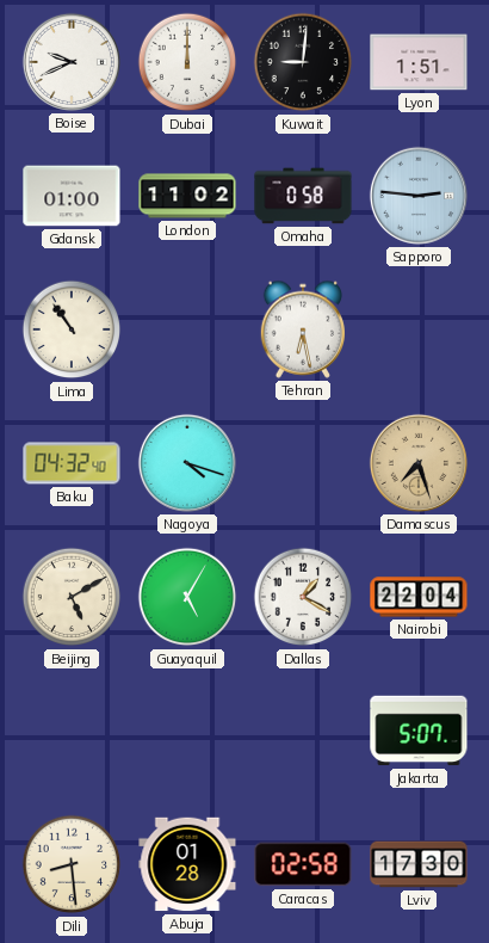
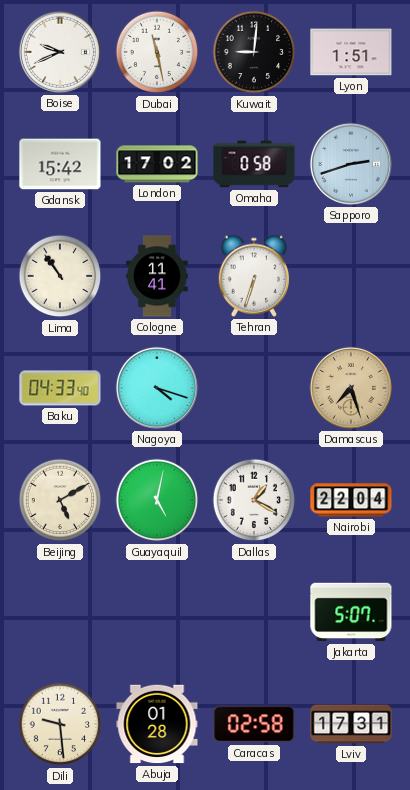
Dubai: 12:00 -> 11:28 (157, 52)
Gdansk: 01:00 -> 15:42 (60, 164)
London: 11:02 -> 17:02 (157, 164)
Sapporo: 2:46 -> 2:42 (351, 164)
Cologne: none -> 11:41 (157, 276)
Tehran: 6:28 -> 6:33 (253, 276)
Baku: 04:32 -> 04:33 (60, 388)
Guayaquil: 5:05 -> 5:02 (157, 500)
Dili: 8:29 -> 9:29 (60, 724)
Lviv: 17:30 -> 17:31 (351, 724)
